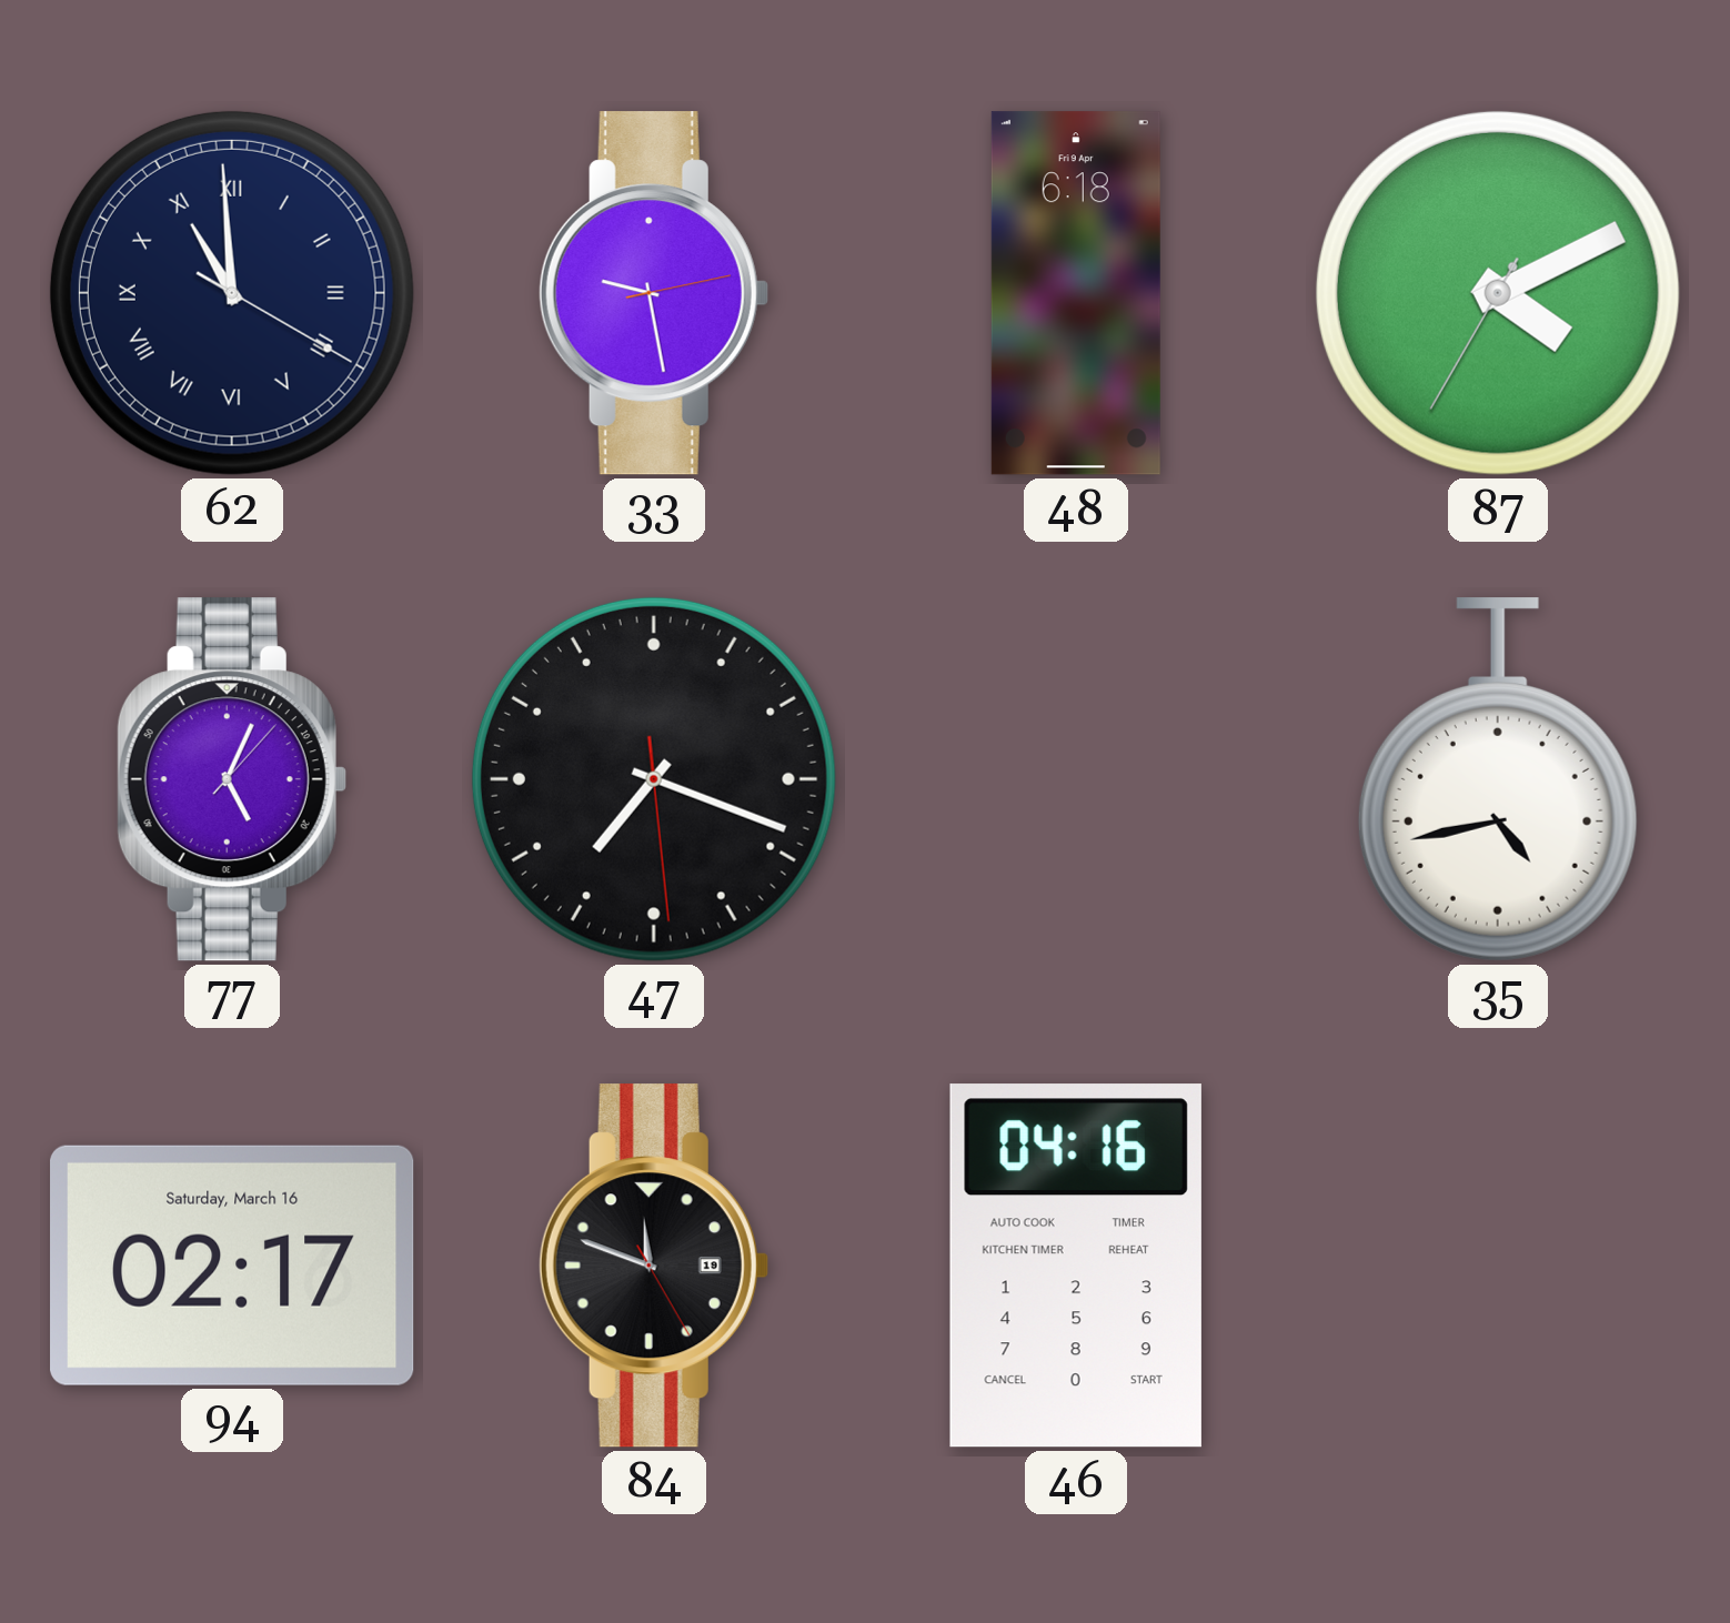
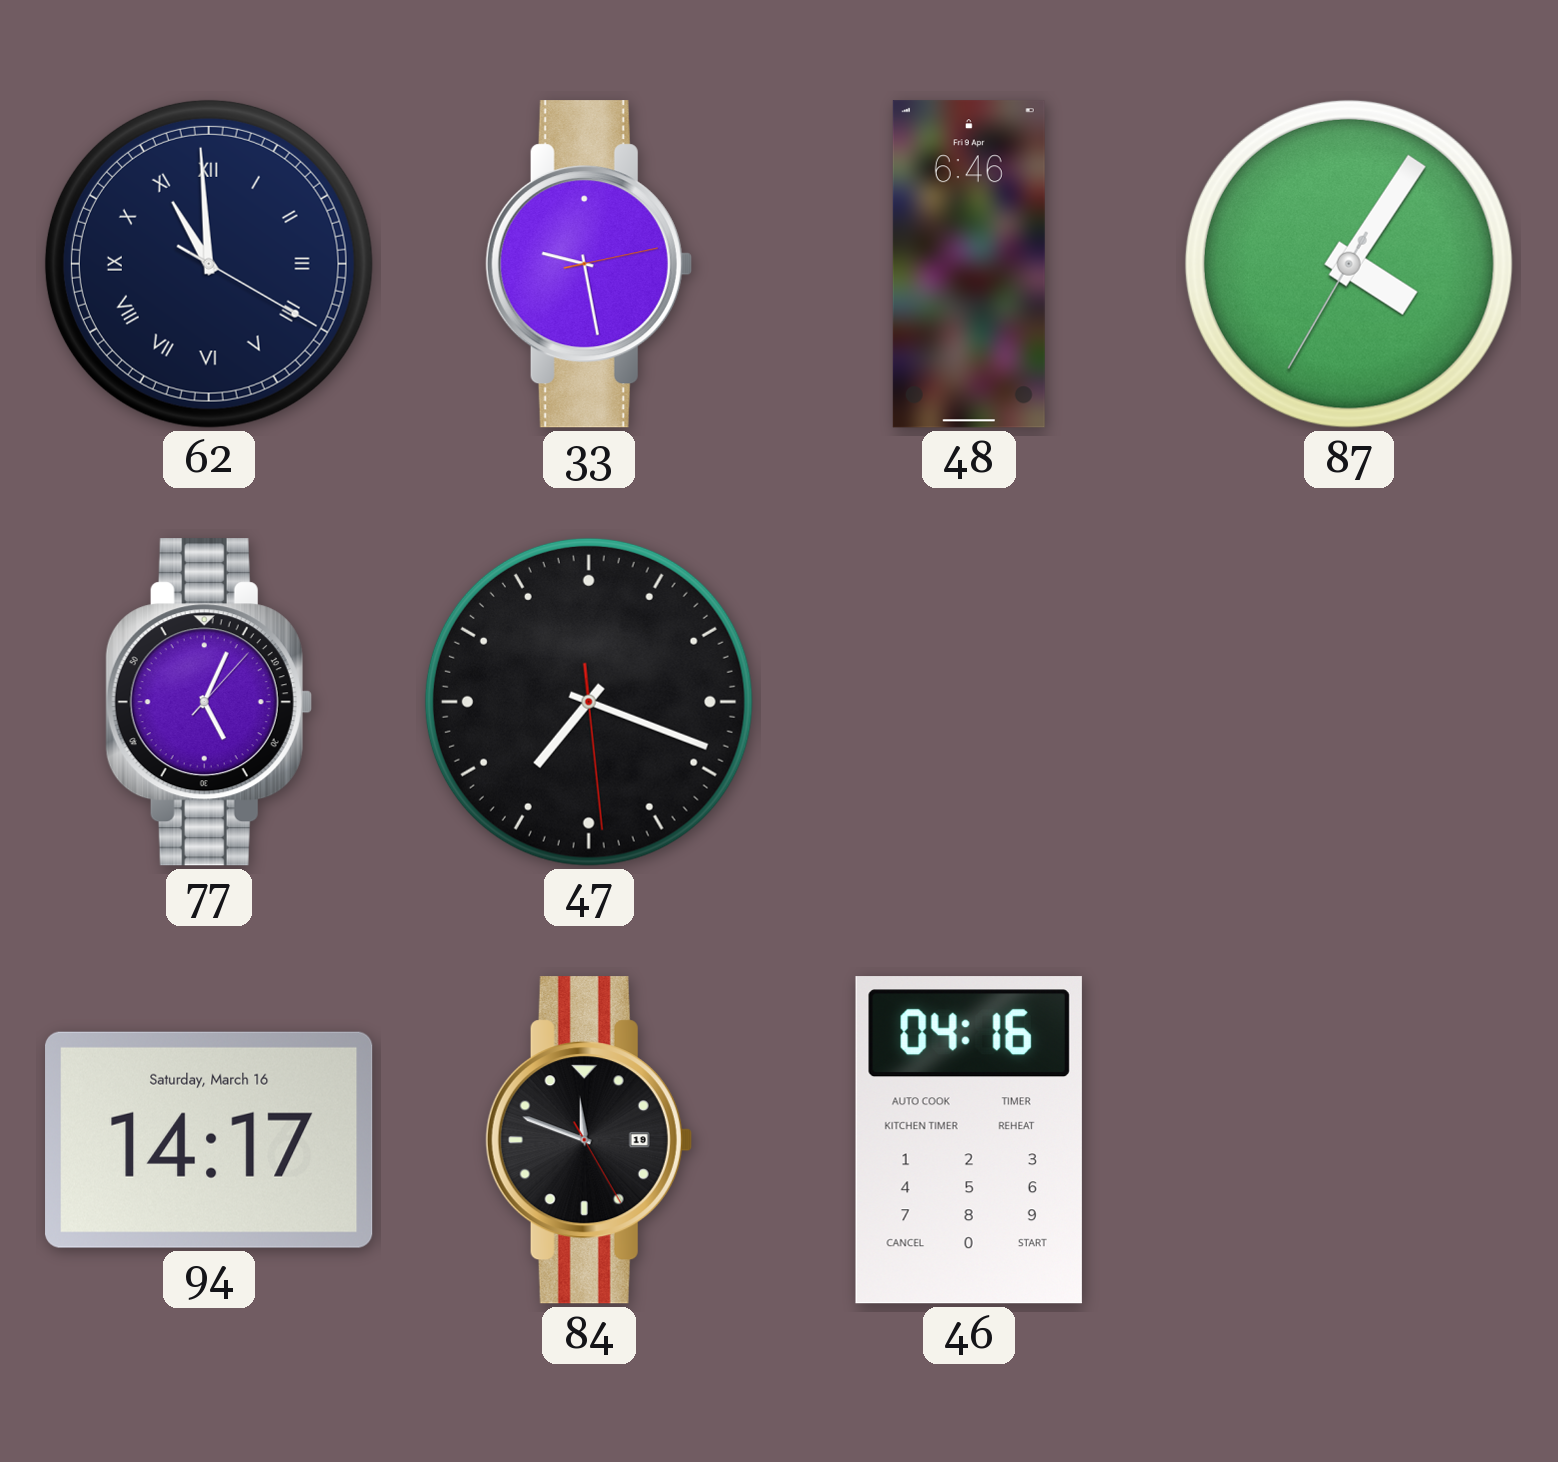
48: 6:18 -> 6:46 (969, 264)
87: 4:10 -> 4:05 (1349, 264)
35: 4:43 -> none (1498, 779)
94: 02:17 -> 14:17 (209, 1140)
